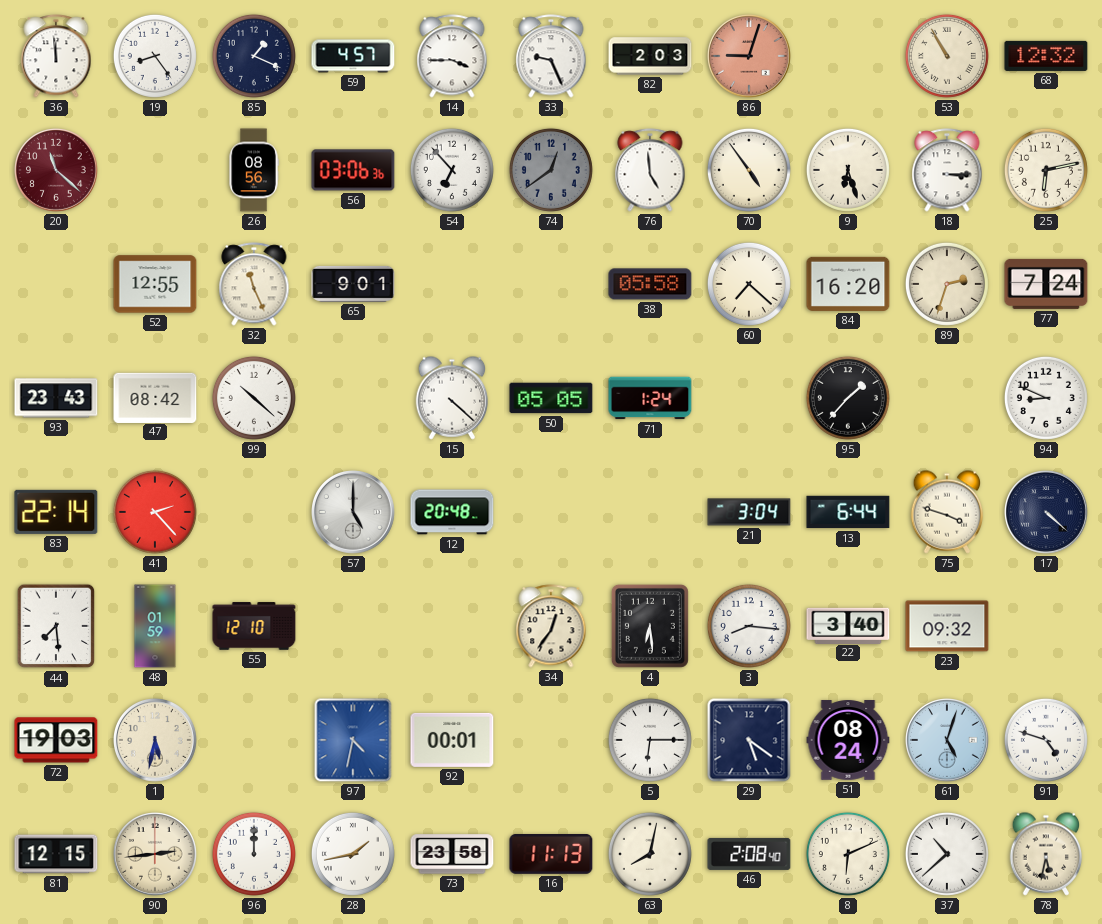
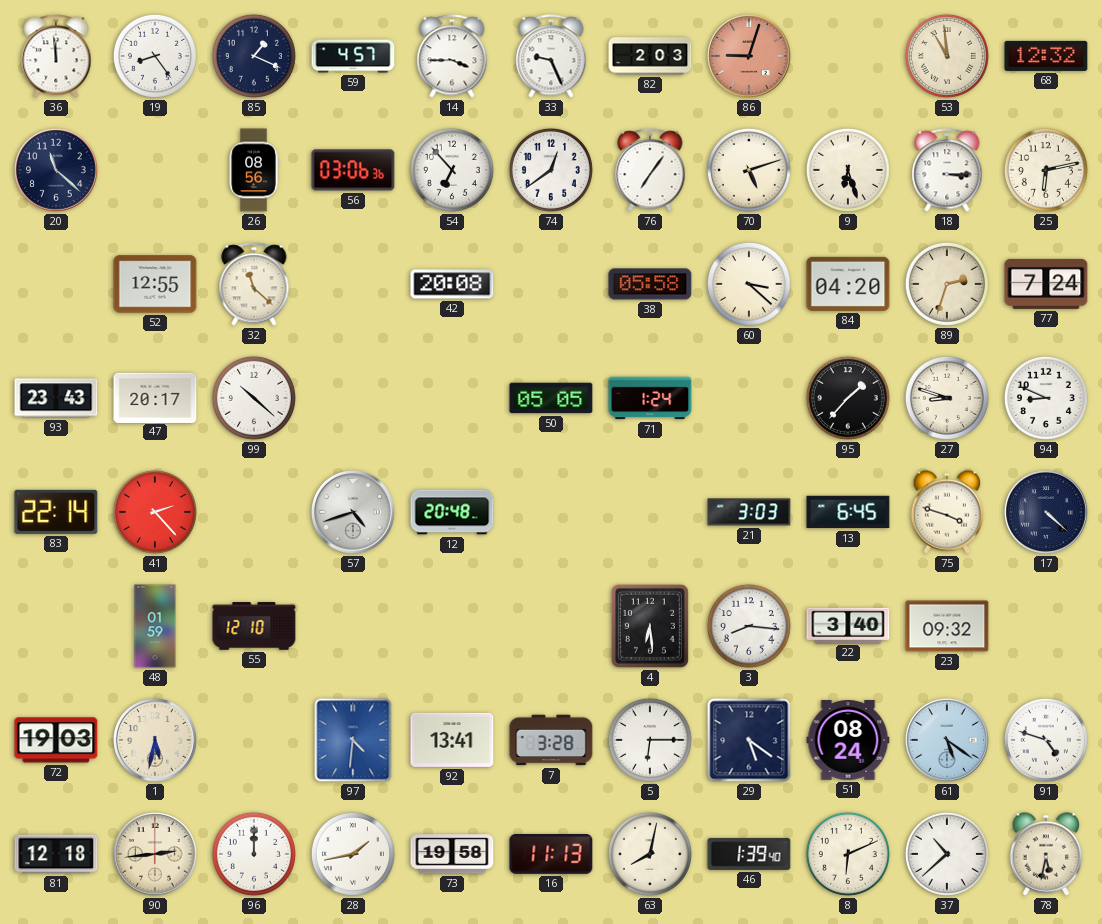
53: 10:55 -> 10:59 (947, 56)
20 dial: burgundy -> navy (57, 171)
74 dial: grey -> white (551, 170)
76: 4:59 -> 7:06 (650, 170)
70: 4:54 -> 5:12 (749, 170)
32: 11:26 -> 11:22 (254, 284)
65: 9:01 -> none (353, 284)
42: none -> 20:08 (452, 284)
60: 7:22 -> 3:22 (749, 284)
84: 16:20 -> 04:20 (848, 284)
47: 08:42 -> 20:17 (155, 397)
15: 4:22 -> none (452, 398)
27: none -> 8:48 (947, 398)
57: 5:00 -> 4:42 (354, 513)
21: 3:04 -> 3:03 (749, 512)
13: 6:44 -> 6:45 (848, 512)
44: 7:29 -> none (56, 626)
34: 12:36 -> none (551, 626)
97: 4:32 -> 4:31 (353, 740)
92: 00:01 -> 13:41 (452, 740)
7: none -> 3:28 (551, 740)
61: 5:03 -> 5:21 (948, 741)
81: 12:15 -> 12:18 (56, 854)
73: 23:58 -> 19:58 (452, 854)
46: 2:08 -> 1:39 (749, 854)
